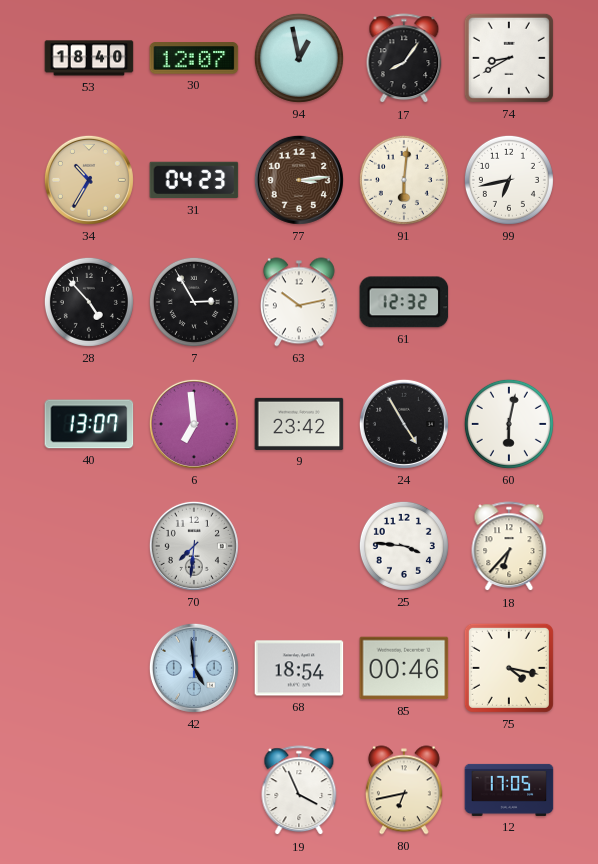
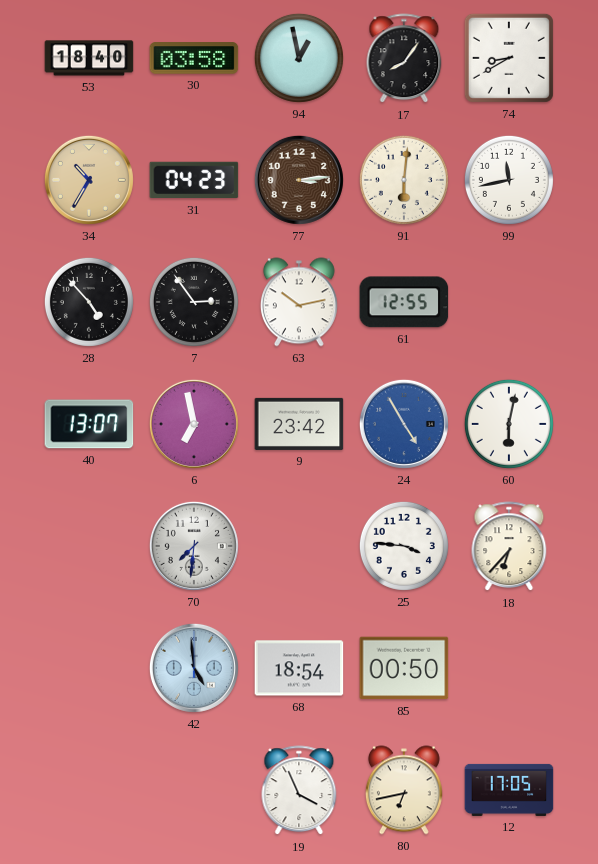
30: 12:07 -> 03:58 (194, 58)
99: 6:43 -> 11:43 (509, 180)
7: 2:55 -> 2:54 (194, 302)
61: 12:32 -> 12:55 (404, 302)
6: 6:59 -> 6:58 (194, 424)
24 dial: black -> blue (404, 424)
85: 00:46 -> 00:50 (404, 668)
75: 4:17 -> none (509, 668)
